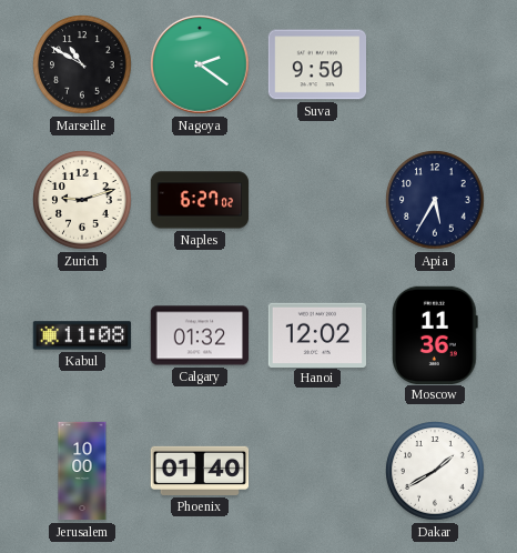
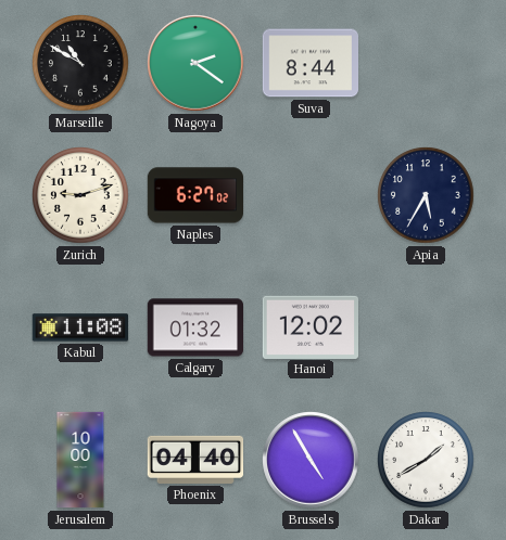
Suva: 9:50 -> 8:44 (311, 63)
Moscow: 11:36 -> none (435, 334)
Phoenix: 01:40 -> 04:40 (195, 460)
Brussels: none -> 4:55 (311, 460)
